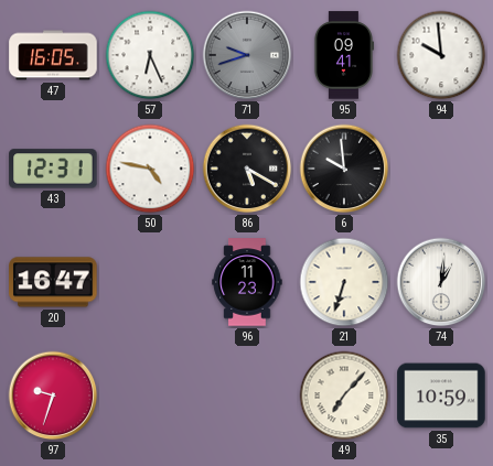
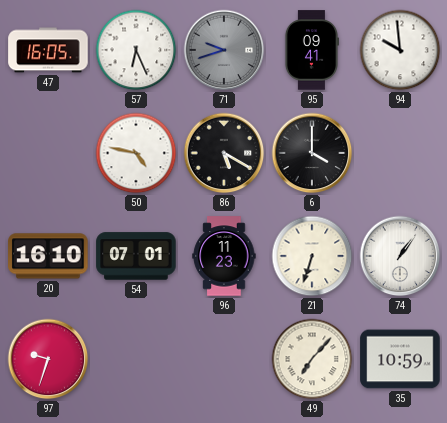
43: 12:31 -> none (53, 169)
6: 9:59 -> 4:00 (312, 153)
20: 16:47 -> 16:10 (48, 256)
54: none -> 07:01 (136, 256)
74: 1:01 -> 1:06 (400, 256)
